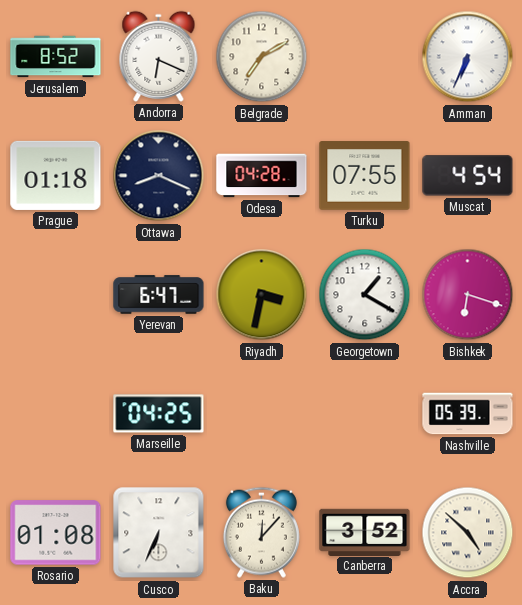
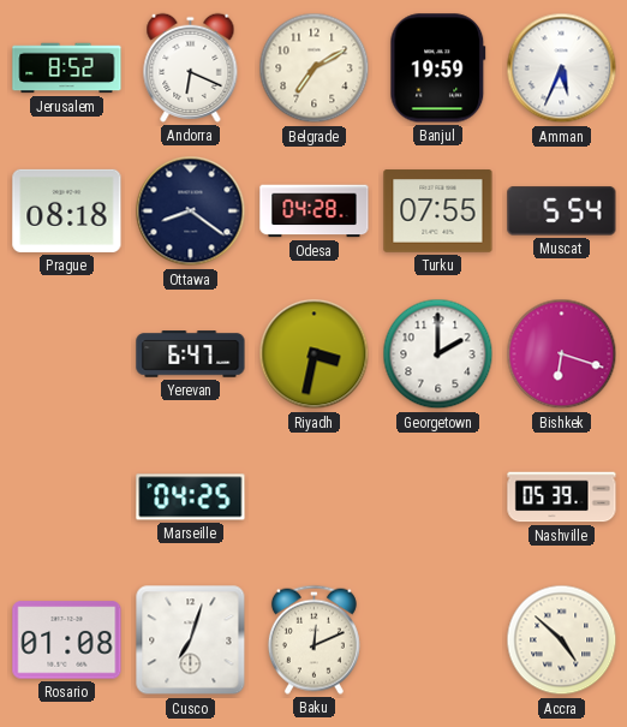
Banjul: none -> 19:59 (438, 68)
Amman: 6:34 -> 5:34 (562, 68)
Prague: 01:18 -> 08:18 (67, 210)
Ottawa: 8:19 -> 8:21 (191, 211)
Muscat: 4:54 -> 5:54 (562, 211)
Georgetown: 1:20 -> 2:00 (438, 354)
Cusco: 6:34 -> 7:03 (191, 640)
Baku: 12:07 -> 12:11 (313, 639)
Canberra: 3:52 -> none (365, 532)
